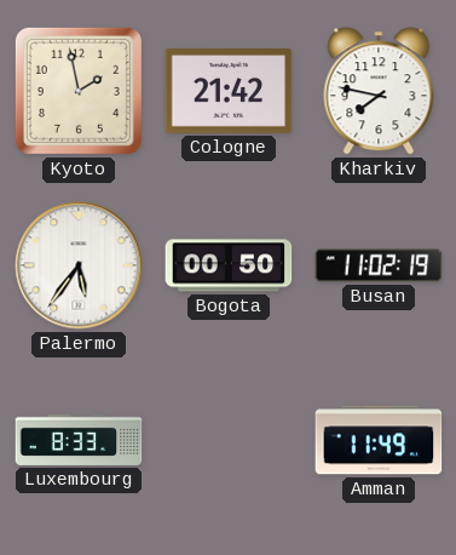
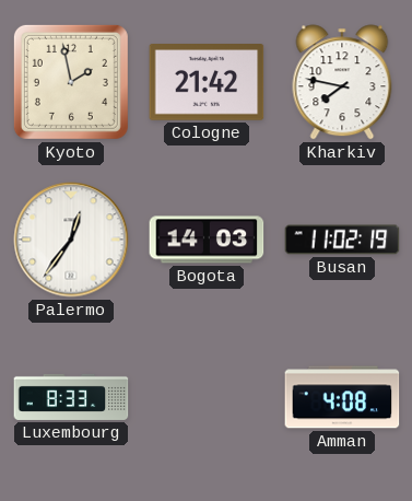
Palermo: 5:36 -> 12:36 (71, 240)
Bogota: 00:50 -> 14:03 (207, 240)
Amman: 11:49 -> 4:08 (342, 397)
